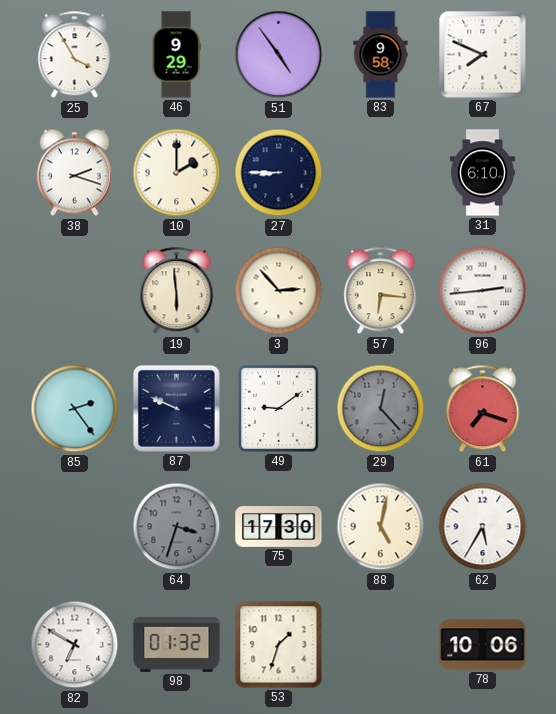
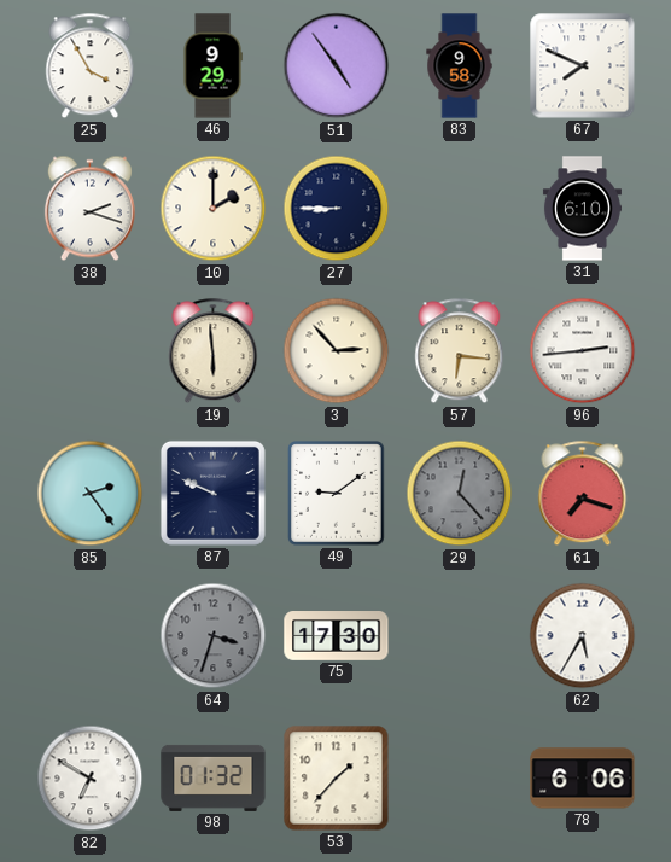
88: 5:02 -> none (381, 527)
53: 1:33 -> 1:37 (337, 779)
78: 10:06 -> 6:06 (583, 779)
